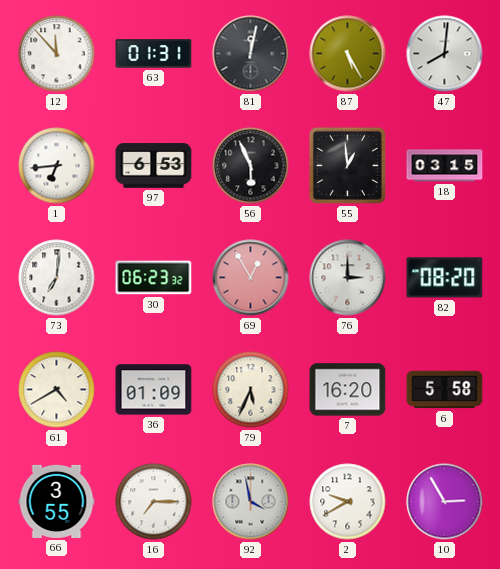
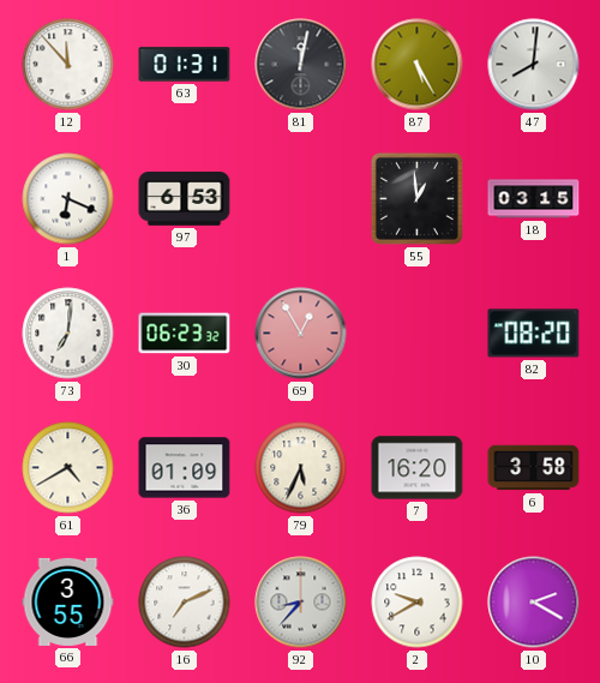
1: 6:44 -> 6:19 (68, 199)
56: 5:56 -> none (251, 166)
76: 3:00 -> none (348, 278)
6: 5:58 -> 3:58 (534, 468)
16: 7:15 -> 7:11 (185, 603)
92: 3:58 -> 8:37 (301, 603)
10: 2:55 -> 2:20 (534, 603)
